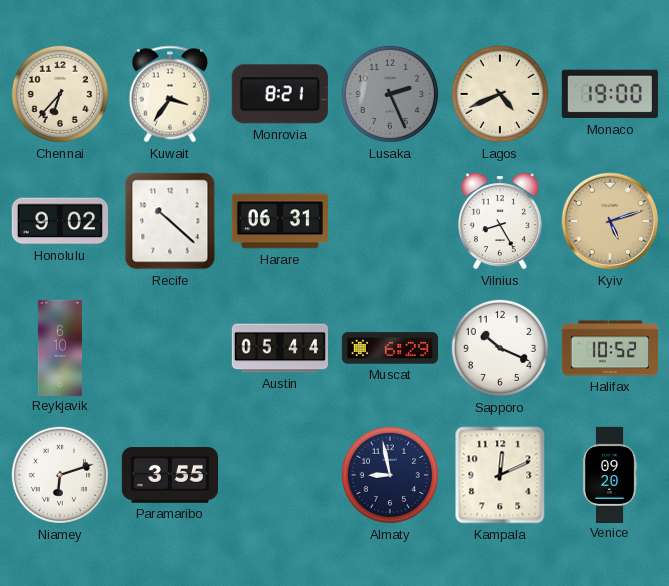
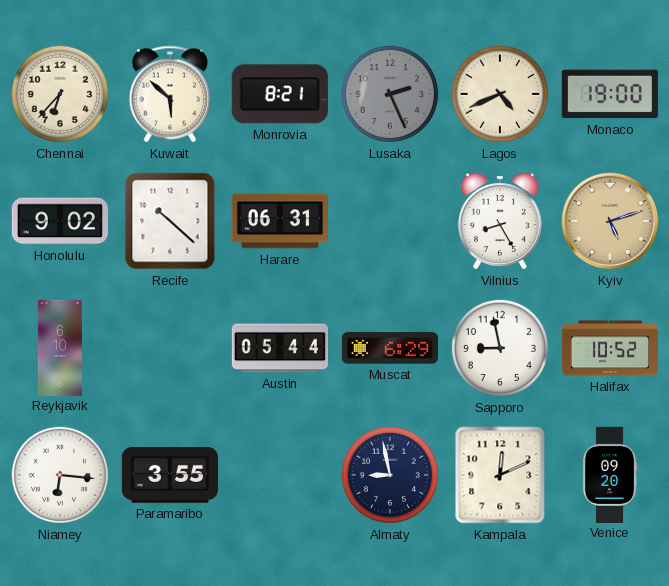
Kuwait: 3:36 -> 5:52 (170, 94)
Sapporo: 10:19 -> 8:58 (500, 348)
Niamey: 6:12 -> 6:16 (60, 475)
